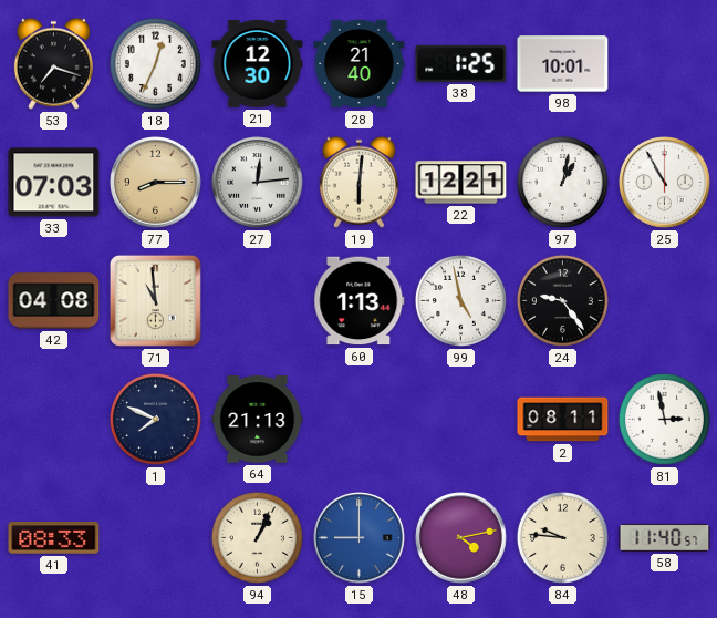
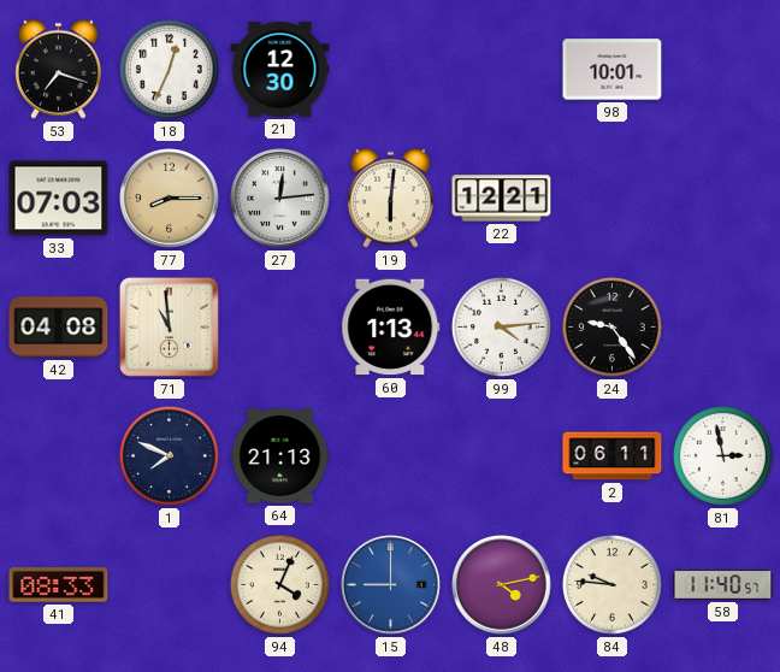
28: 21:40 -> none (360, 64)
38: 1:25 -> none (461, 63)
97: 1:02 -> none (562, 182)
25: 10:55 -> none (665, 183)
99: 4:58 -> 4:14 (501, 326)
2: 08:11 -> 06:11 (613, 456)
94: 1:04 -> 4:04 (279, 584)
